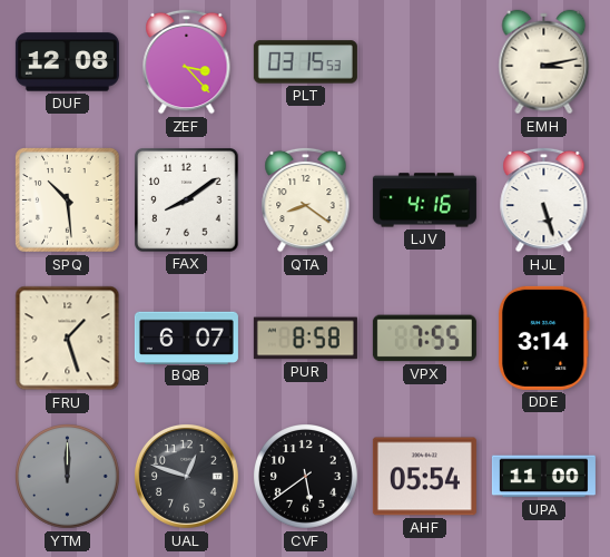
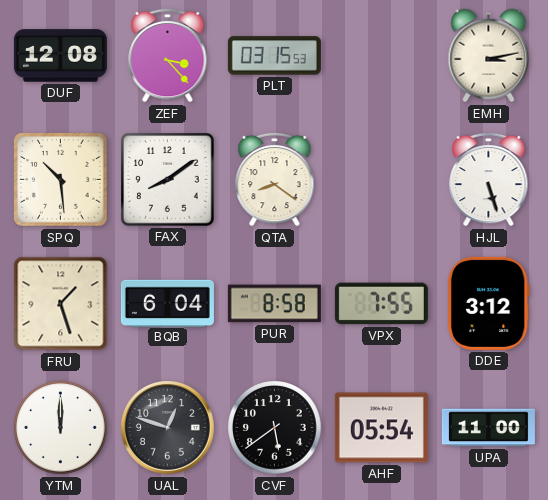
LJV: 4:16 -> none (424, 201)
BQB: 6:07 -> 6:04 (167, 303)
DDE: 3:14 -> 3:12 (488, 303)
YTM dial: grey -> white (61, 428)
